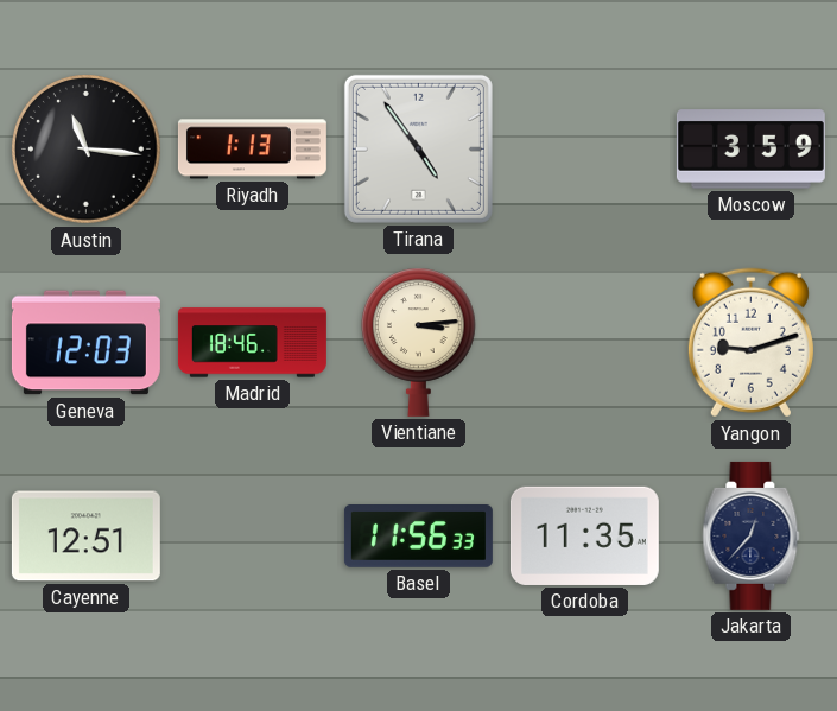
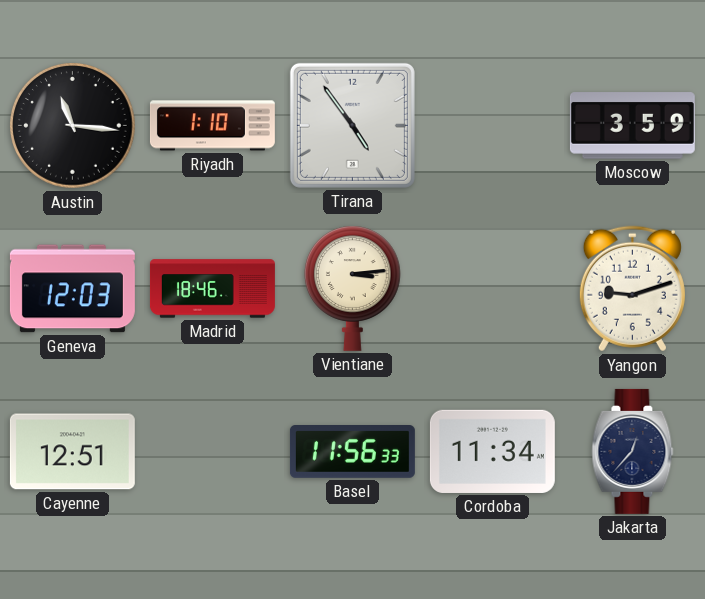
Riyadh: 1:13 -> 1:10 (212, 126)
Cordoba: 11:35 -> 11:34 (492, 451)
